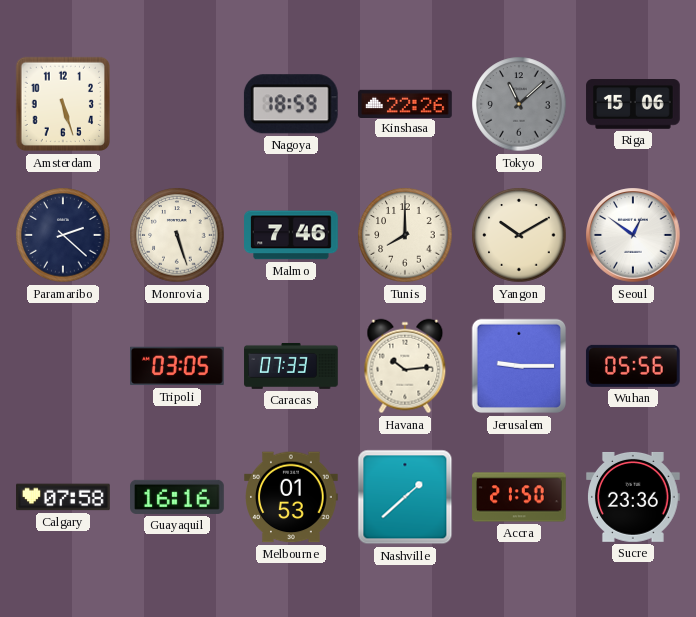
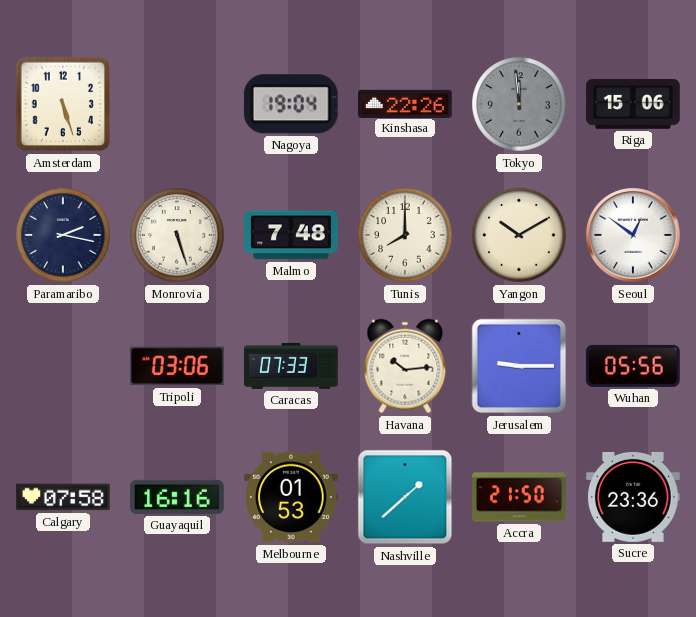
Nagoya: 18:59 -> 19:04 (291, 104)
Tokyo: 11:08 -> 11:59 (519, 104)
Paramaribo: 2:22 -> 2:17 (63, 235)
Malmo: 7:46 -> 7:48 (291, 235)
Tripoli: 03:05 -> 03:06 (178, 366)
